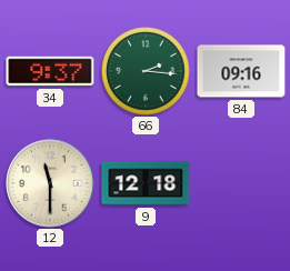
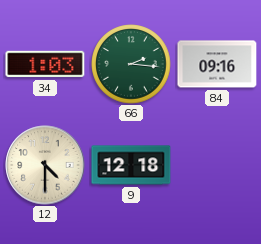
34: 9:37 -> 1:03 (45, 64)
12: 11:30 -> 4:30 (45, 165)
